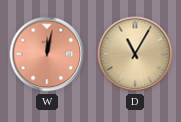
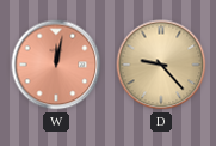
D: 11:05 -> 9:23 (161, 65)
